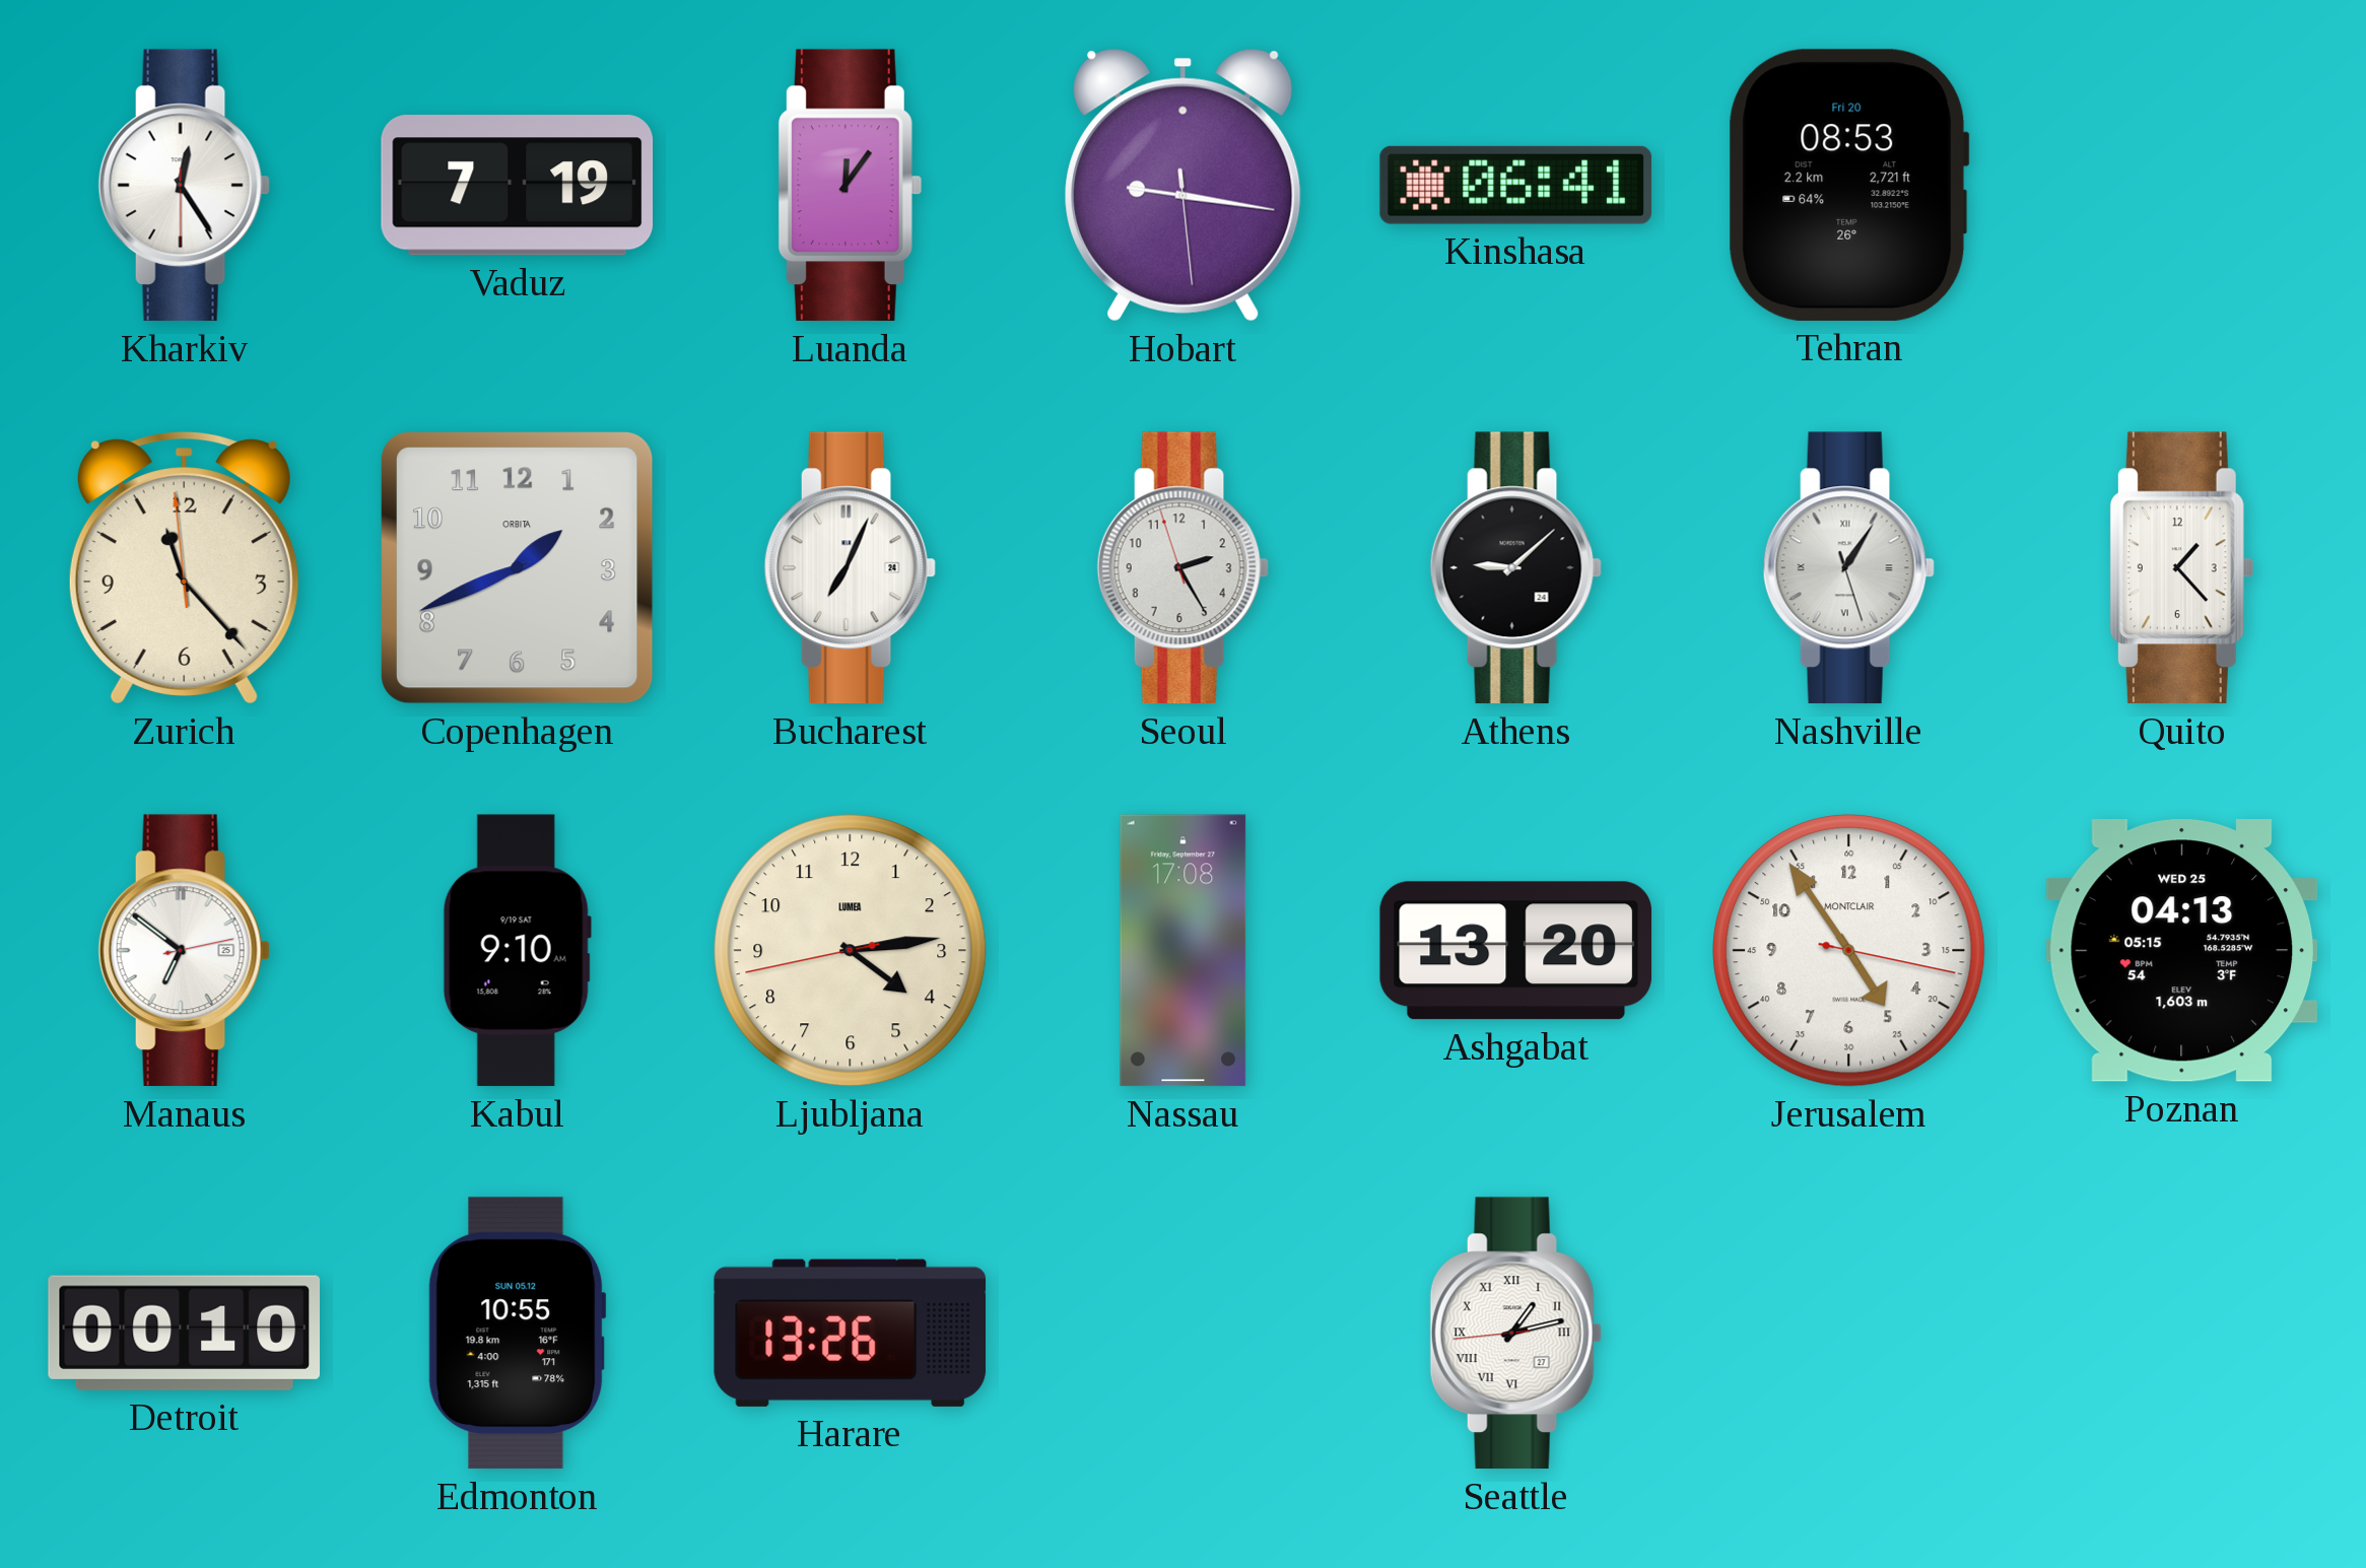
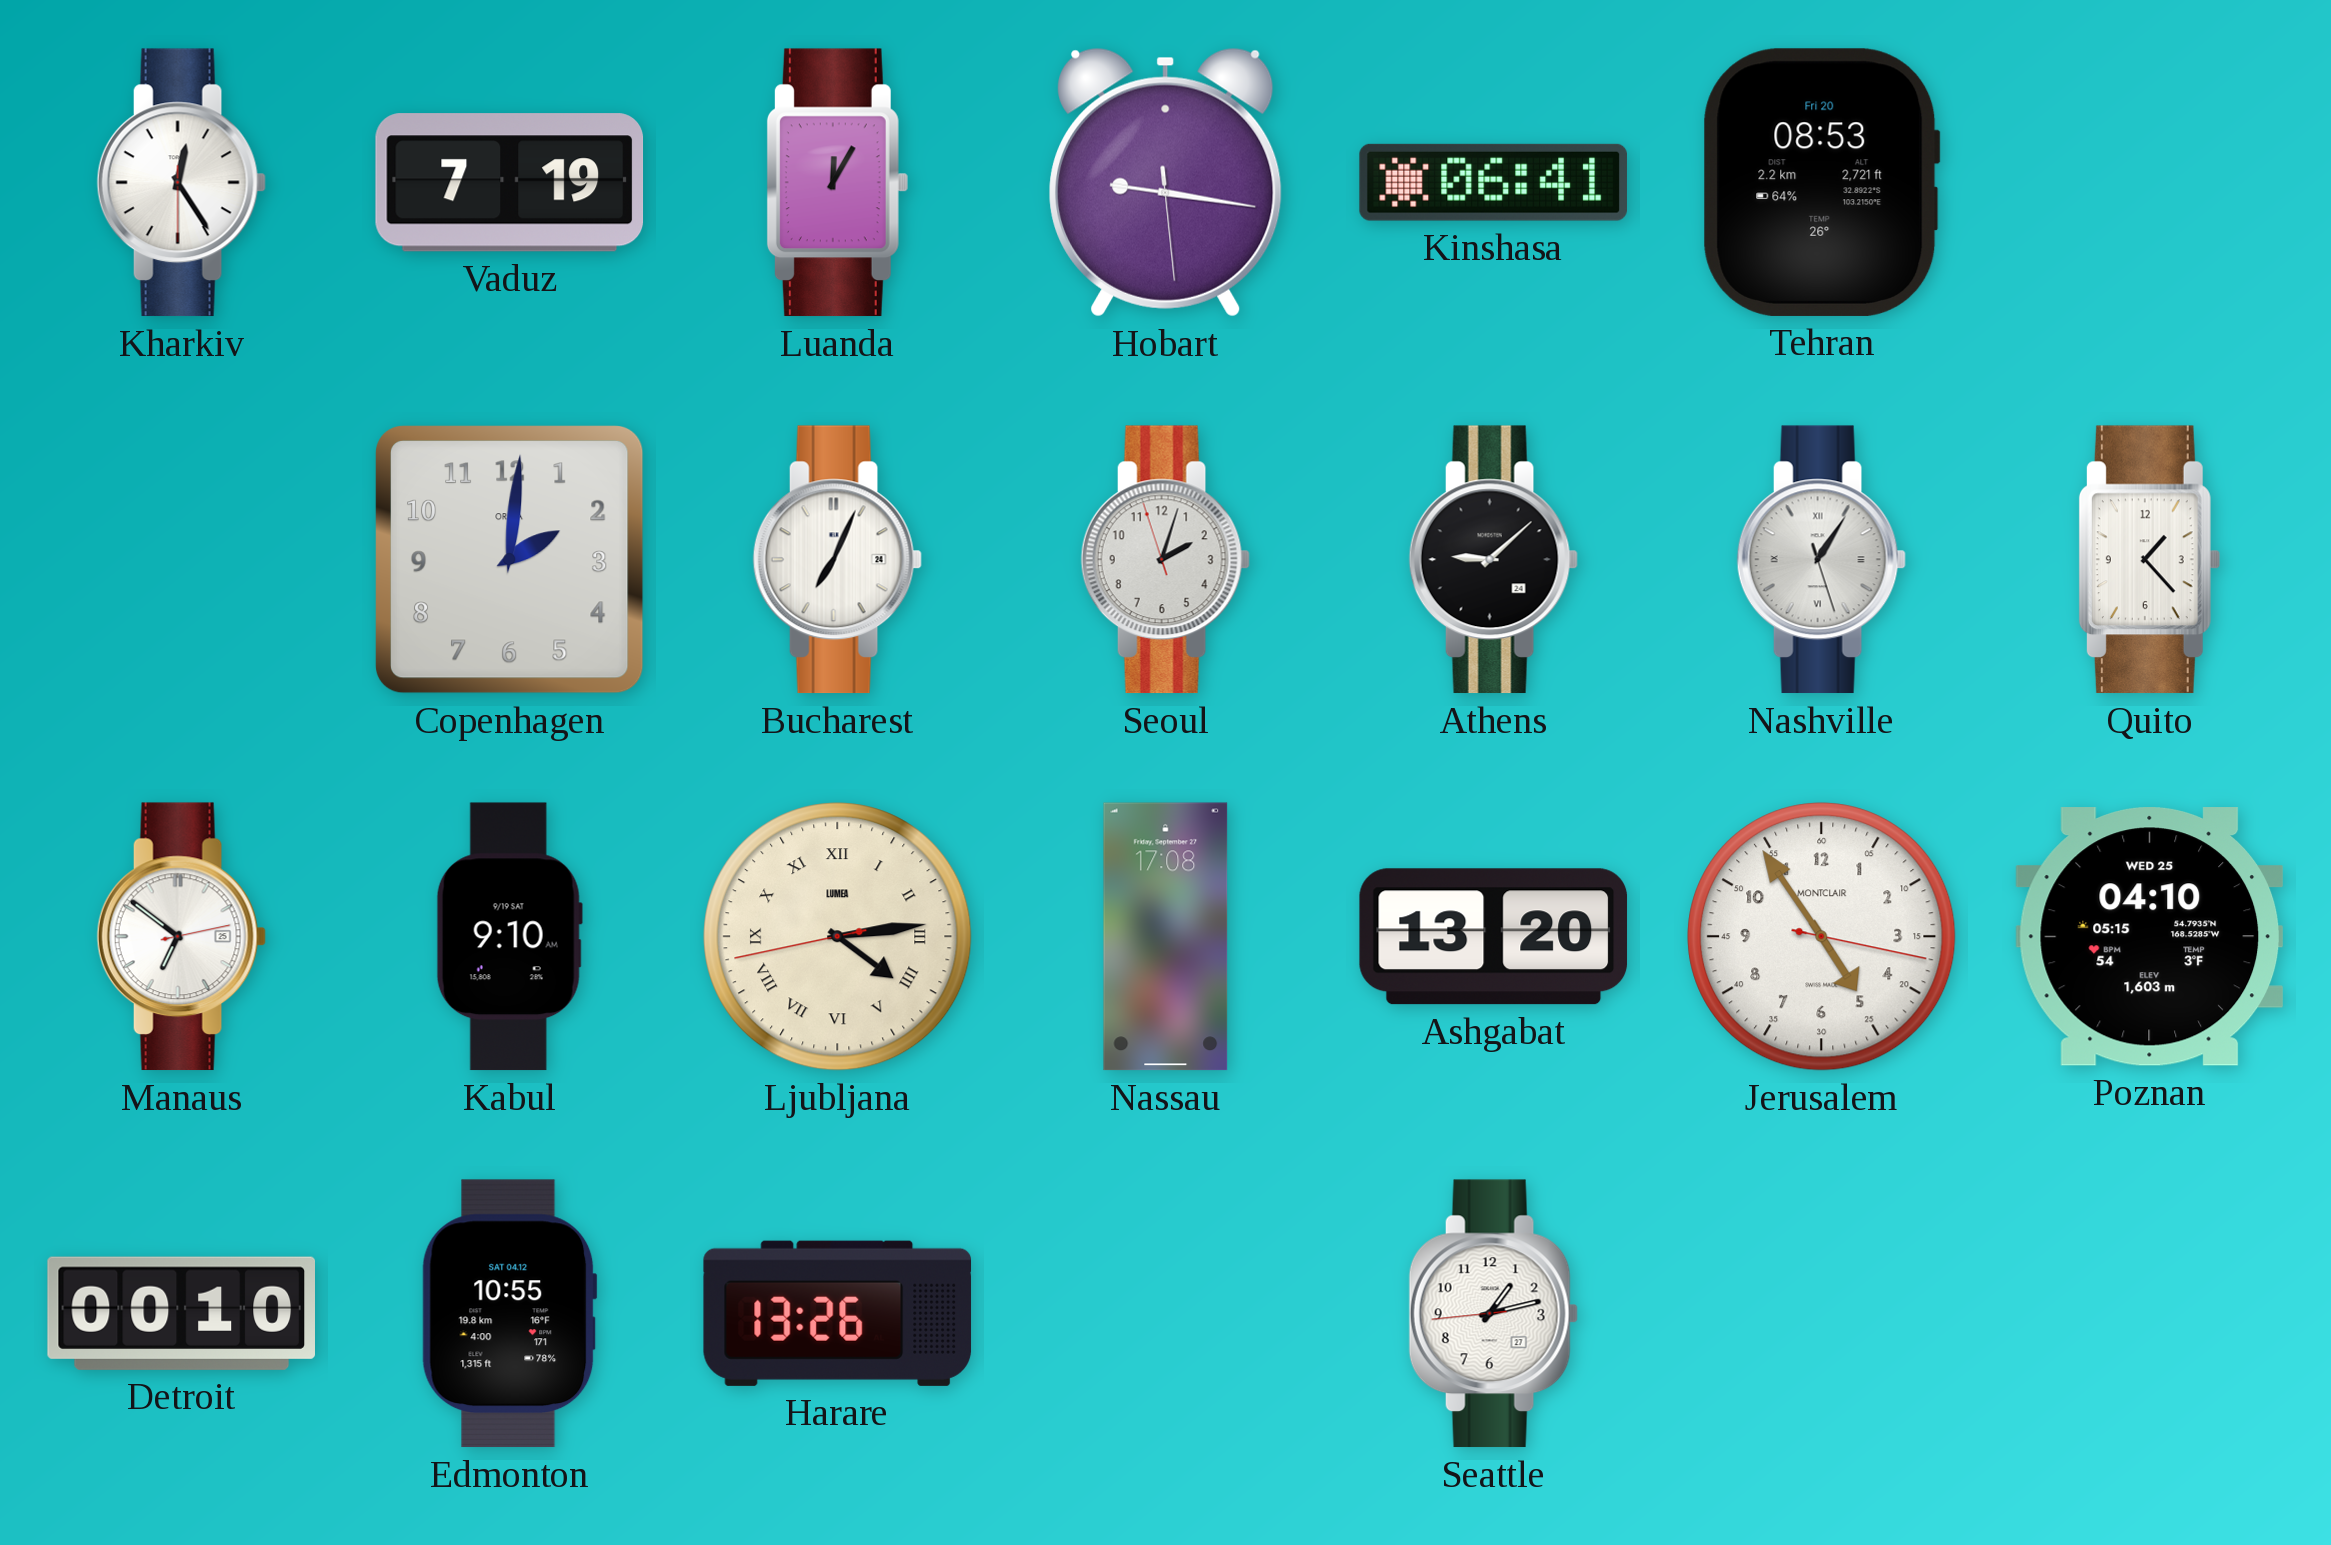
Luanda: 12:06 -> 12:05 (837, 183)
Zurich: 11:22 -> none (184, 568)
Copenhagen: 1:41 -> 2:01 (509, 559)
Seoul: 2:24 -> 2:02 (1165, 560)
Ljubljana numerals: Arabic -> Roman (838, 937)
Poznan: 04:13 -> 04:10 (2149, 937)
Edmonton date: SUN 05.12 -> SAT 04.12 (509, 1314)
Seattle numerals: Roman -> Arabic (1493, 1314)
